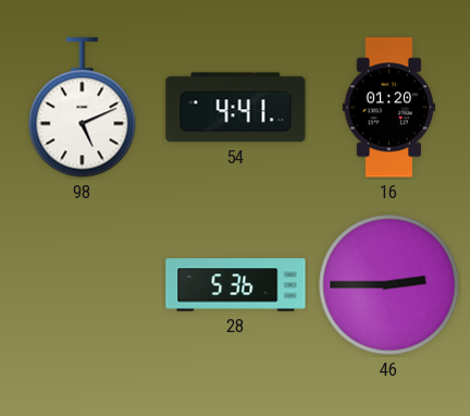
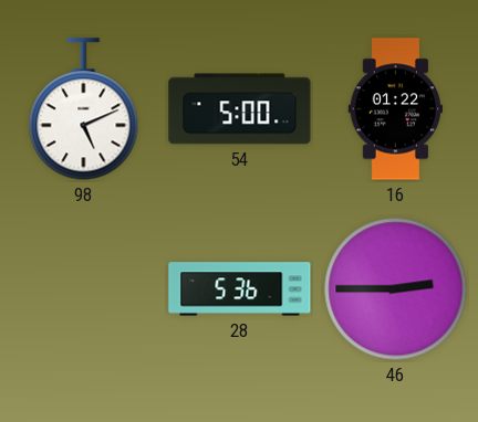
54: 4:41 -> 5:00 (240, 109)
16: 01:20 -> 01:22 (396, 109)
